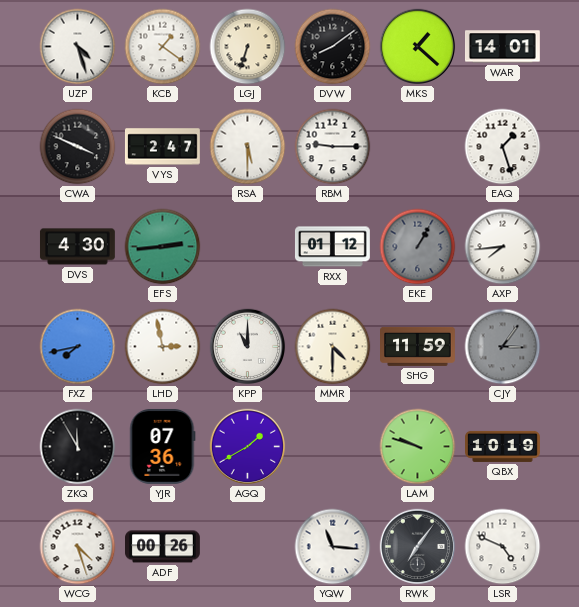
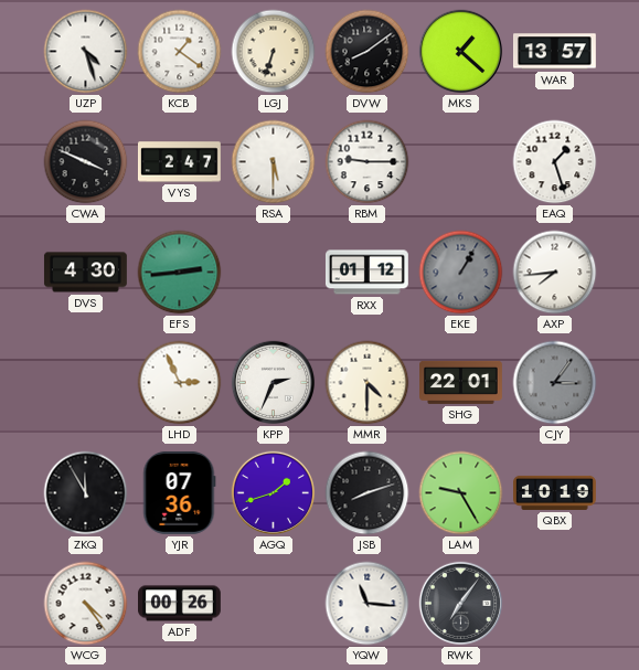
WAR: 14:01 -> 13:57 (555, 52)
FXZ: 7:43 -> none (78, 347)
LHD: 2:58 -> 2:56 (180, 383)
KPP: 11:00 -> 2:34 (274, 383)
SHG: 11:59 -> 22:01 (461, 382)
AGQ: 1:40 -> 1:42 (274, 493)
JSB: none -> 8:12 (368, 493)
LAM: 9:48 -> 9:25 (461, 493)
WCG: 4:27 -> 4:24 (86, 604)
LSR: 4:49 -> none (503, 547)
